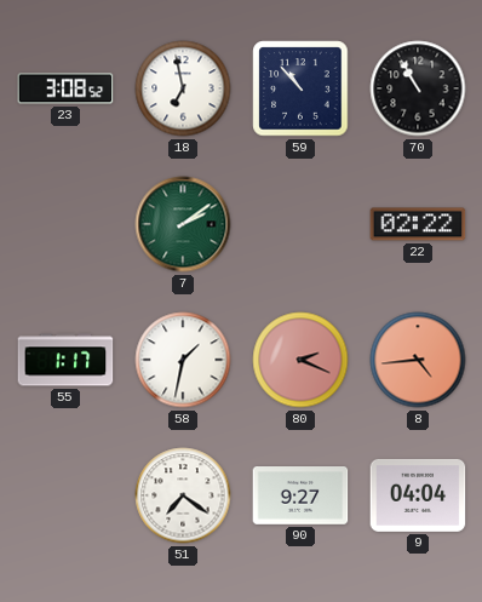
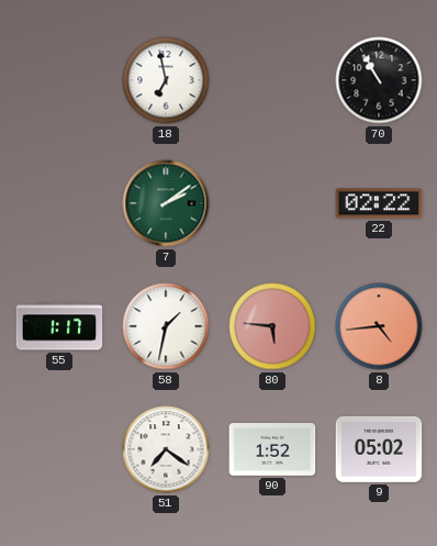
23: 3:08 -> none (65, 88)
59: 10:53 -> none (300, 88)
80: 2:19 -> 5:46 (272, 326)
90: 9:27 -> 1:52 (272, 450)
9: 04:04 -> 05:02 (379, 449)
